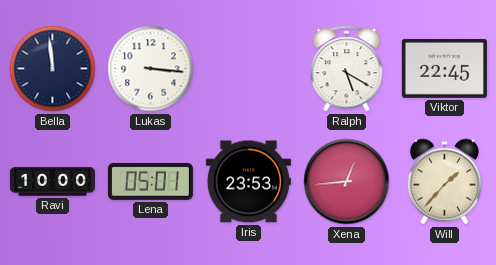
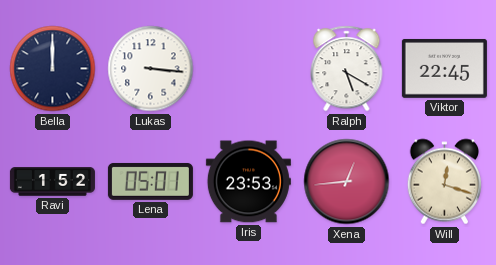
Bella: 11:59 -> 12:00 (53, 69)
Ravi: 10:00 -> 1:52 (52, 182)
Will: 1:37 -> 12:18 (444, 182)
